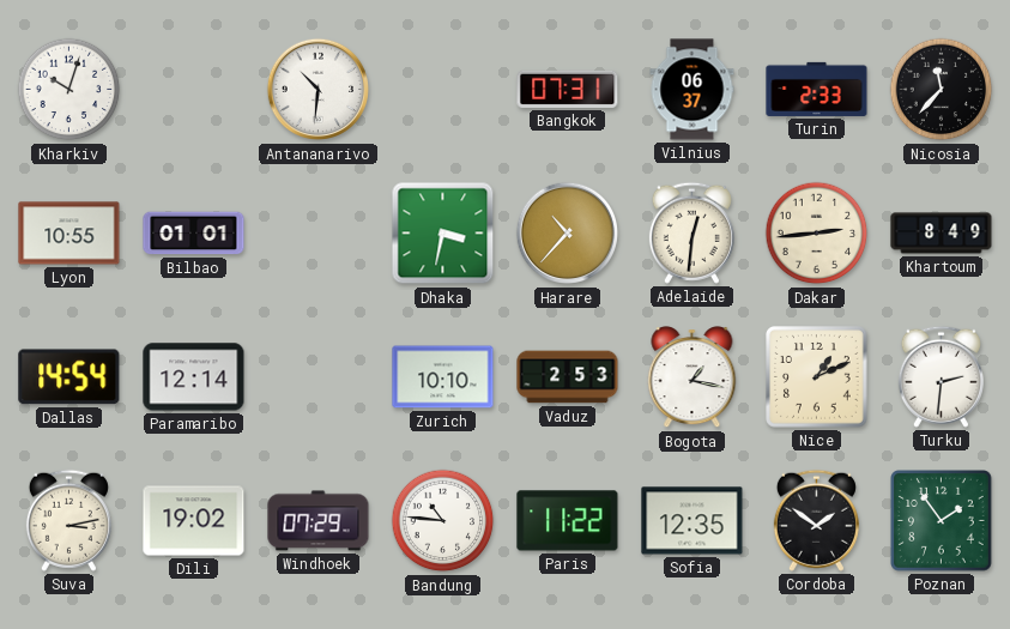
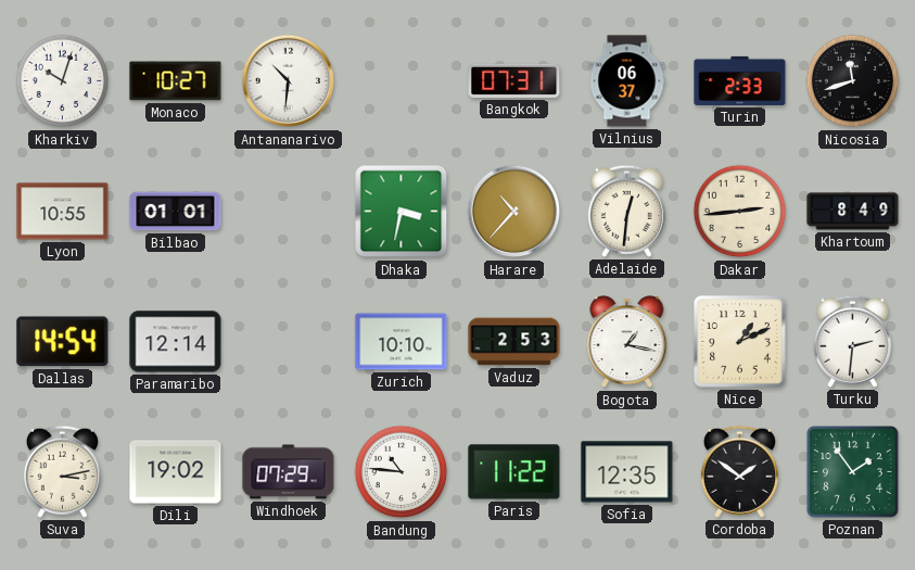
Monaco: none -> 10:27 (176, 81)
Nicosia: 11:37 -> 11:42 (853, 81)
